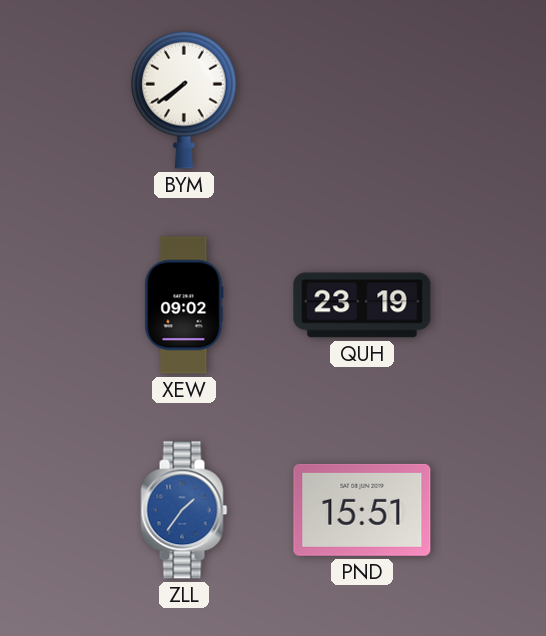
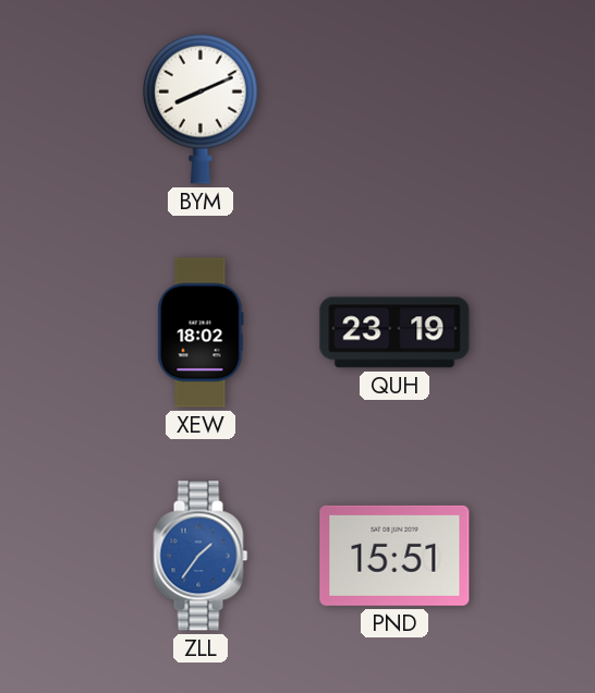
BYM: 7:39 -> 8:11 (202, 109)
XEW: 09:02 -> 18:02 (201, 332)
